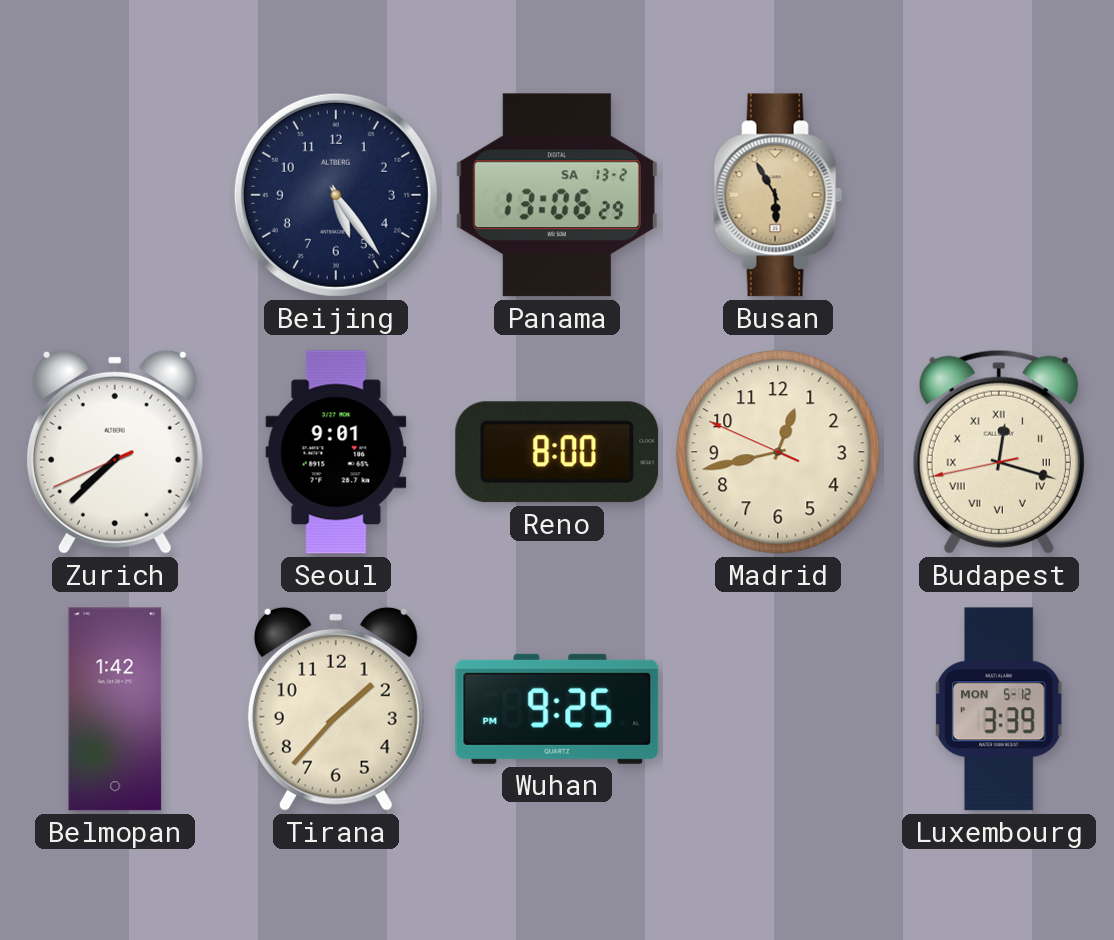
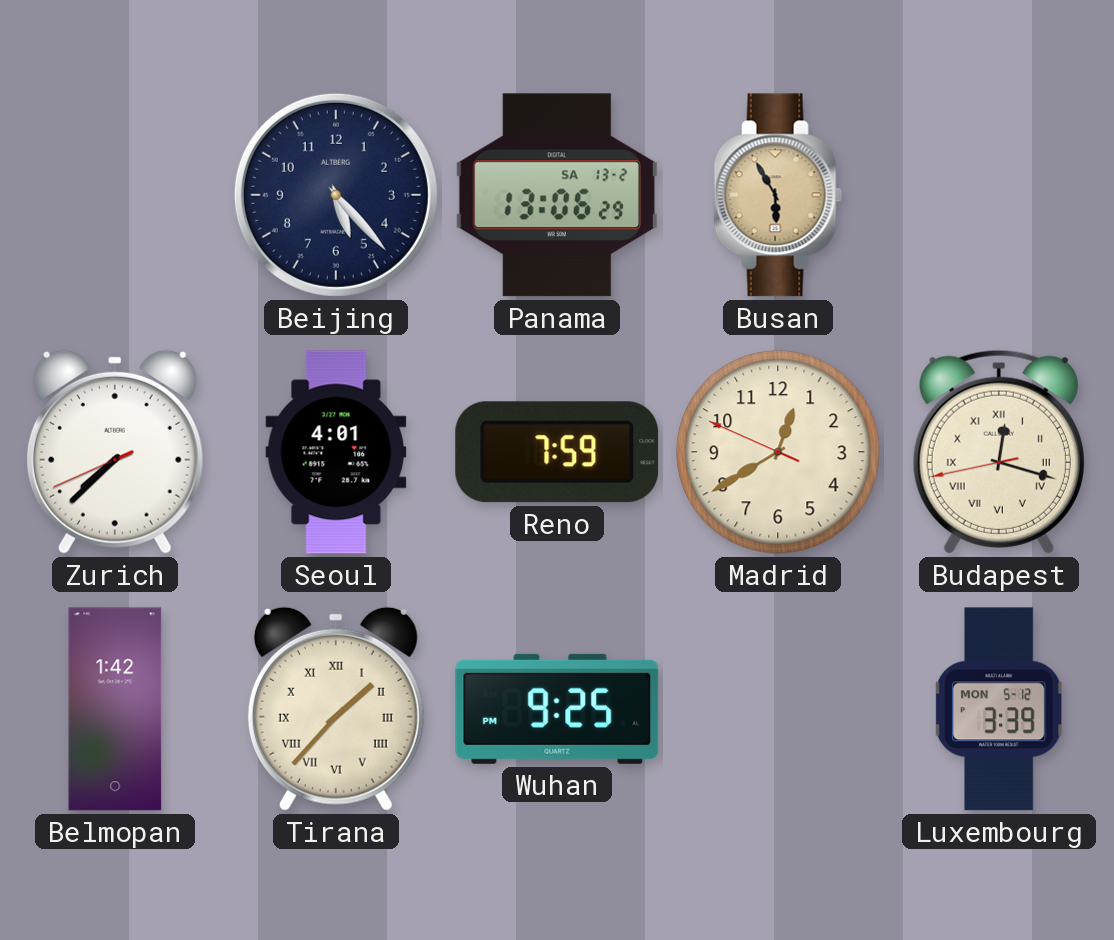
Beijing: 5:24 -> 5:23 (336, 195)
Seoul: 9:01 -> 4:01 (336, 452)
Reno: 8:00 -> 7:59 (557, 452)
Madrid: 12:42 -> 12:39 (778, 452)
Tirana numerals: Arabic -> Roman (336, 709)
